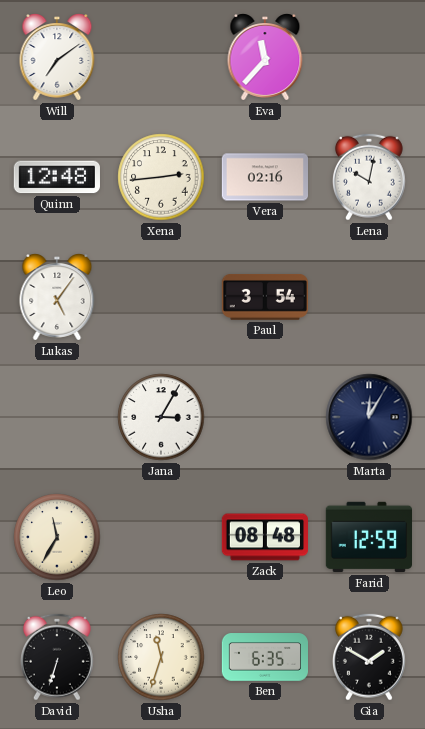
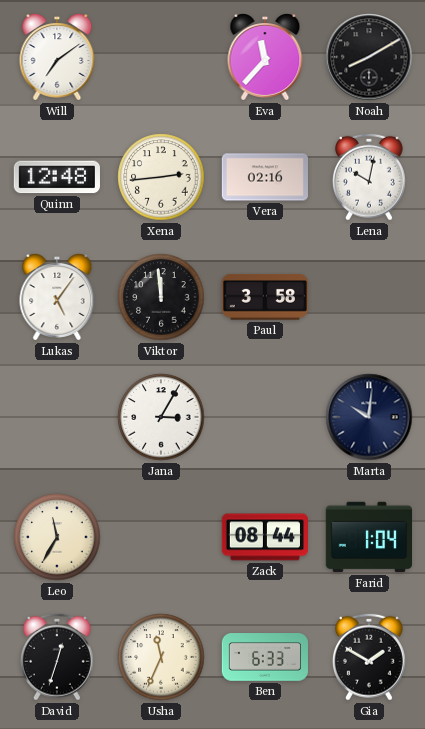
Noah: none -> 8:10 (369, 57)
Viktor: none -> 11:59 (161, 297)
Paul: 3:54 -> 3:58 (265, 298)
Marta: 12:05 -> 10:01 (369, 417)
Zack: 08:48 -> 08:44 (264, 537)
Farid: 12:59 -> 1:04 (368, 537)
David: 6:33 -> 12:33 (57, 657)
Usha: 11:33 -> 11:34 (161, 657)
Ben: 6:35 -> 6:33 (264, 657)
